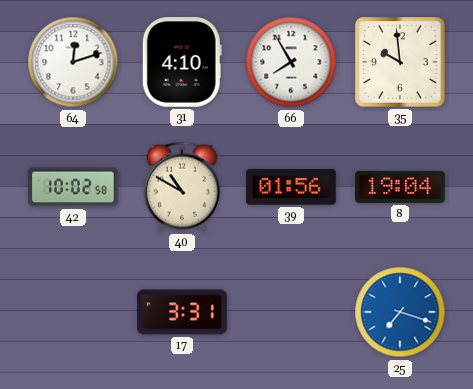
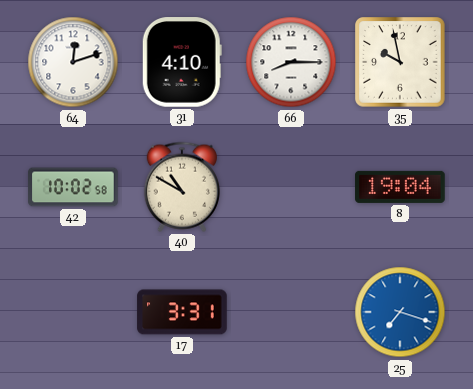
66: 7:55 -> 8:15 (291, 62)
35: 9:59 -> 9:58 (400, 62)
39: 01:56 -> none (291, 187)
